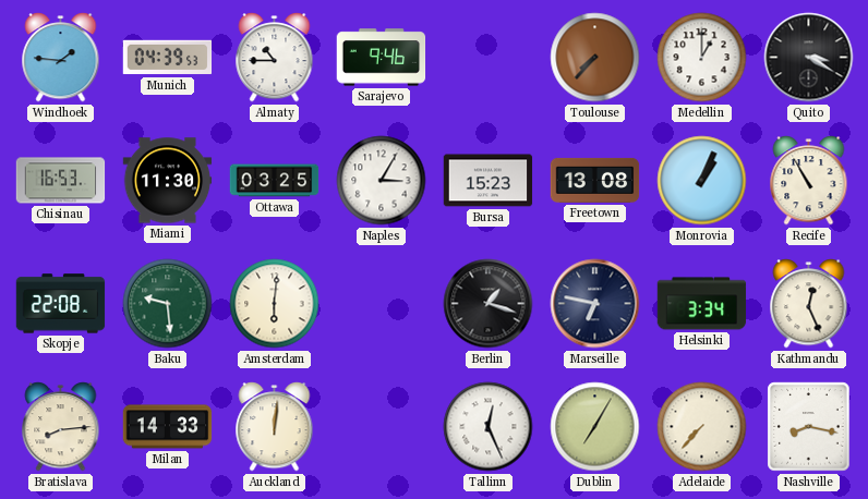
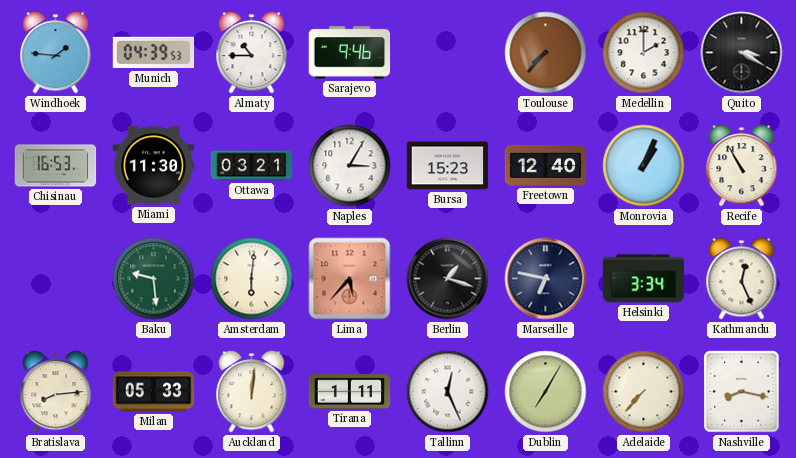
Medellin: 1:00 -> 2:00 (644, 53)
Ottawa: 03:25 -> 03:21 (252, 166)
Freetown: 13:08 -> 12:40 (546, 165)
Skopje: 22:08 -> none (61, 304)
Lima: none -> 5:37 (350, 279)
Milan: 14:33 -> 05:33 (154, 392)
Tirana: none -> 1:11 (350, 392)
